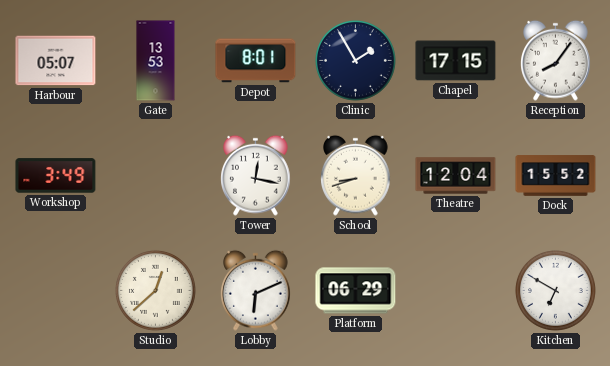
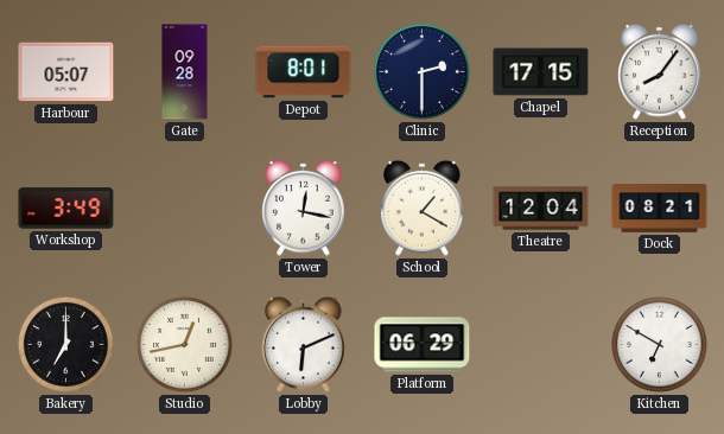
Gate: 13:53 -> 09:28 (185, 72)
Clinic: 1:55 -> 2:30 (421, 71)
School: 8:42 -> 1:20 (423, 208)
Dock: 15:52 -> 08:21 (660, 209)
Bakery: none -> 7:00 (65, 344)
Studio: 12:38 -> 12:43 (184, 344)
